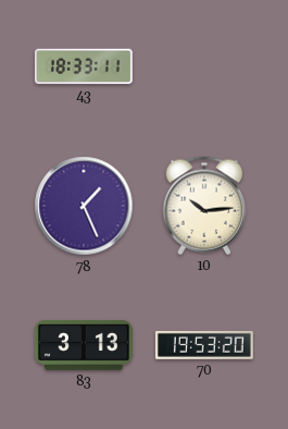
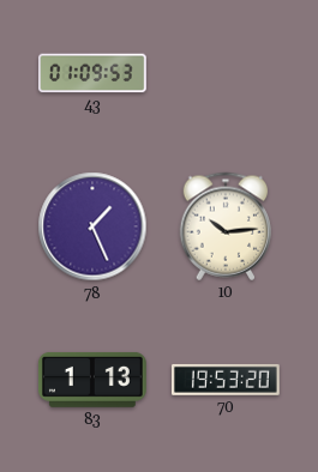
43: 18:33 -> 01:09 (92, 73)
83: 3:13 -> 1:13 (92, 380)
